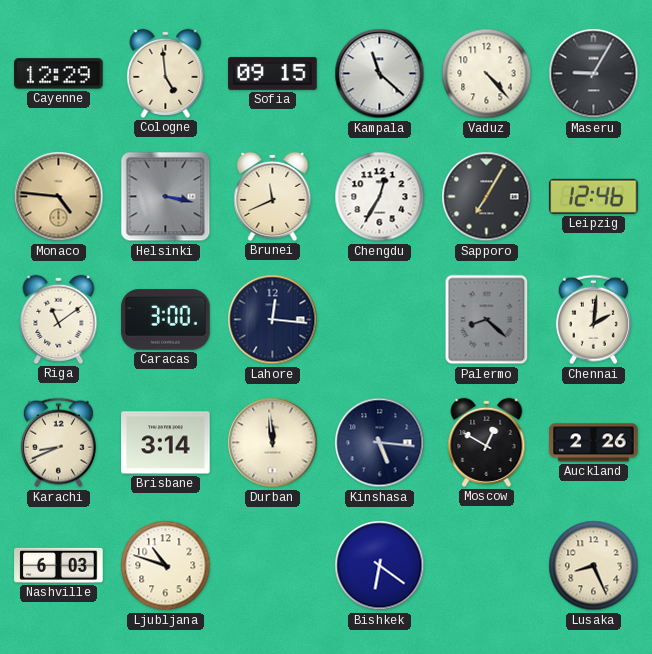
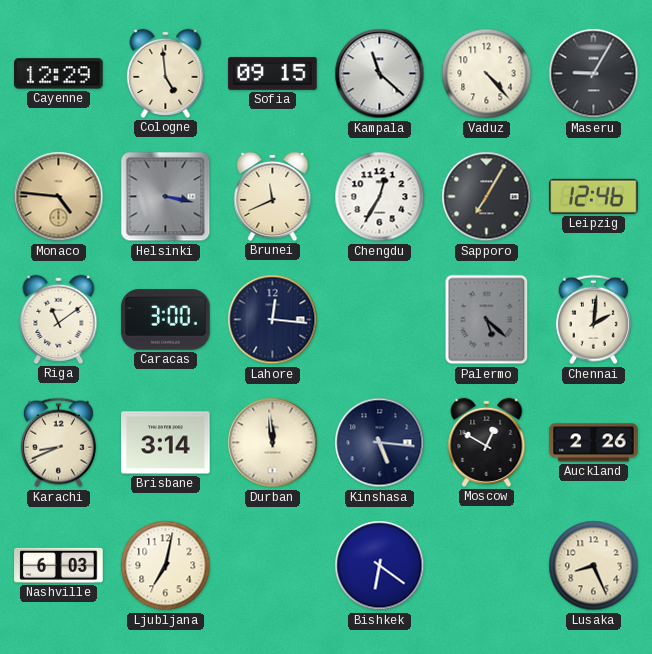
Palermo: 8:22 -> 5:22 (487, 320)
Ljubljana: 10:48 -> 7:02 (166, 566)
